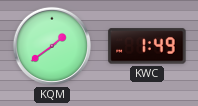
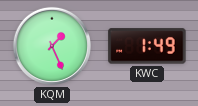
KQM: 1:39 -> 1:26 (52, 46)
